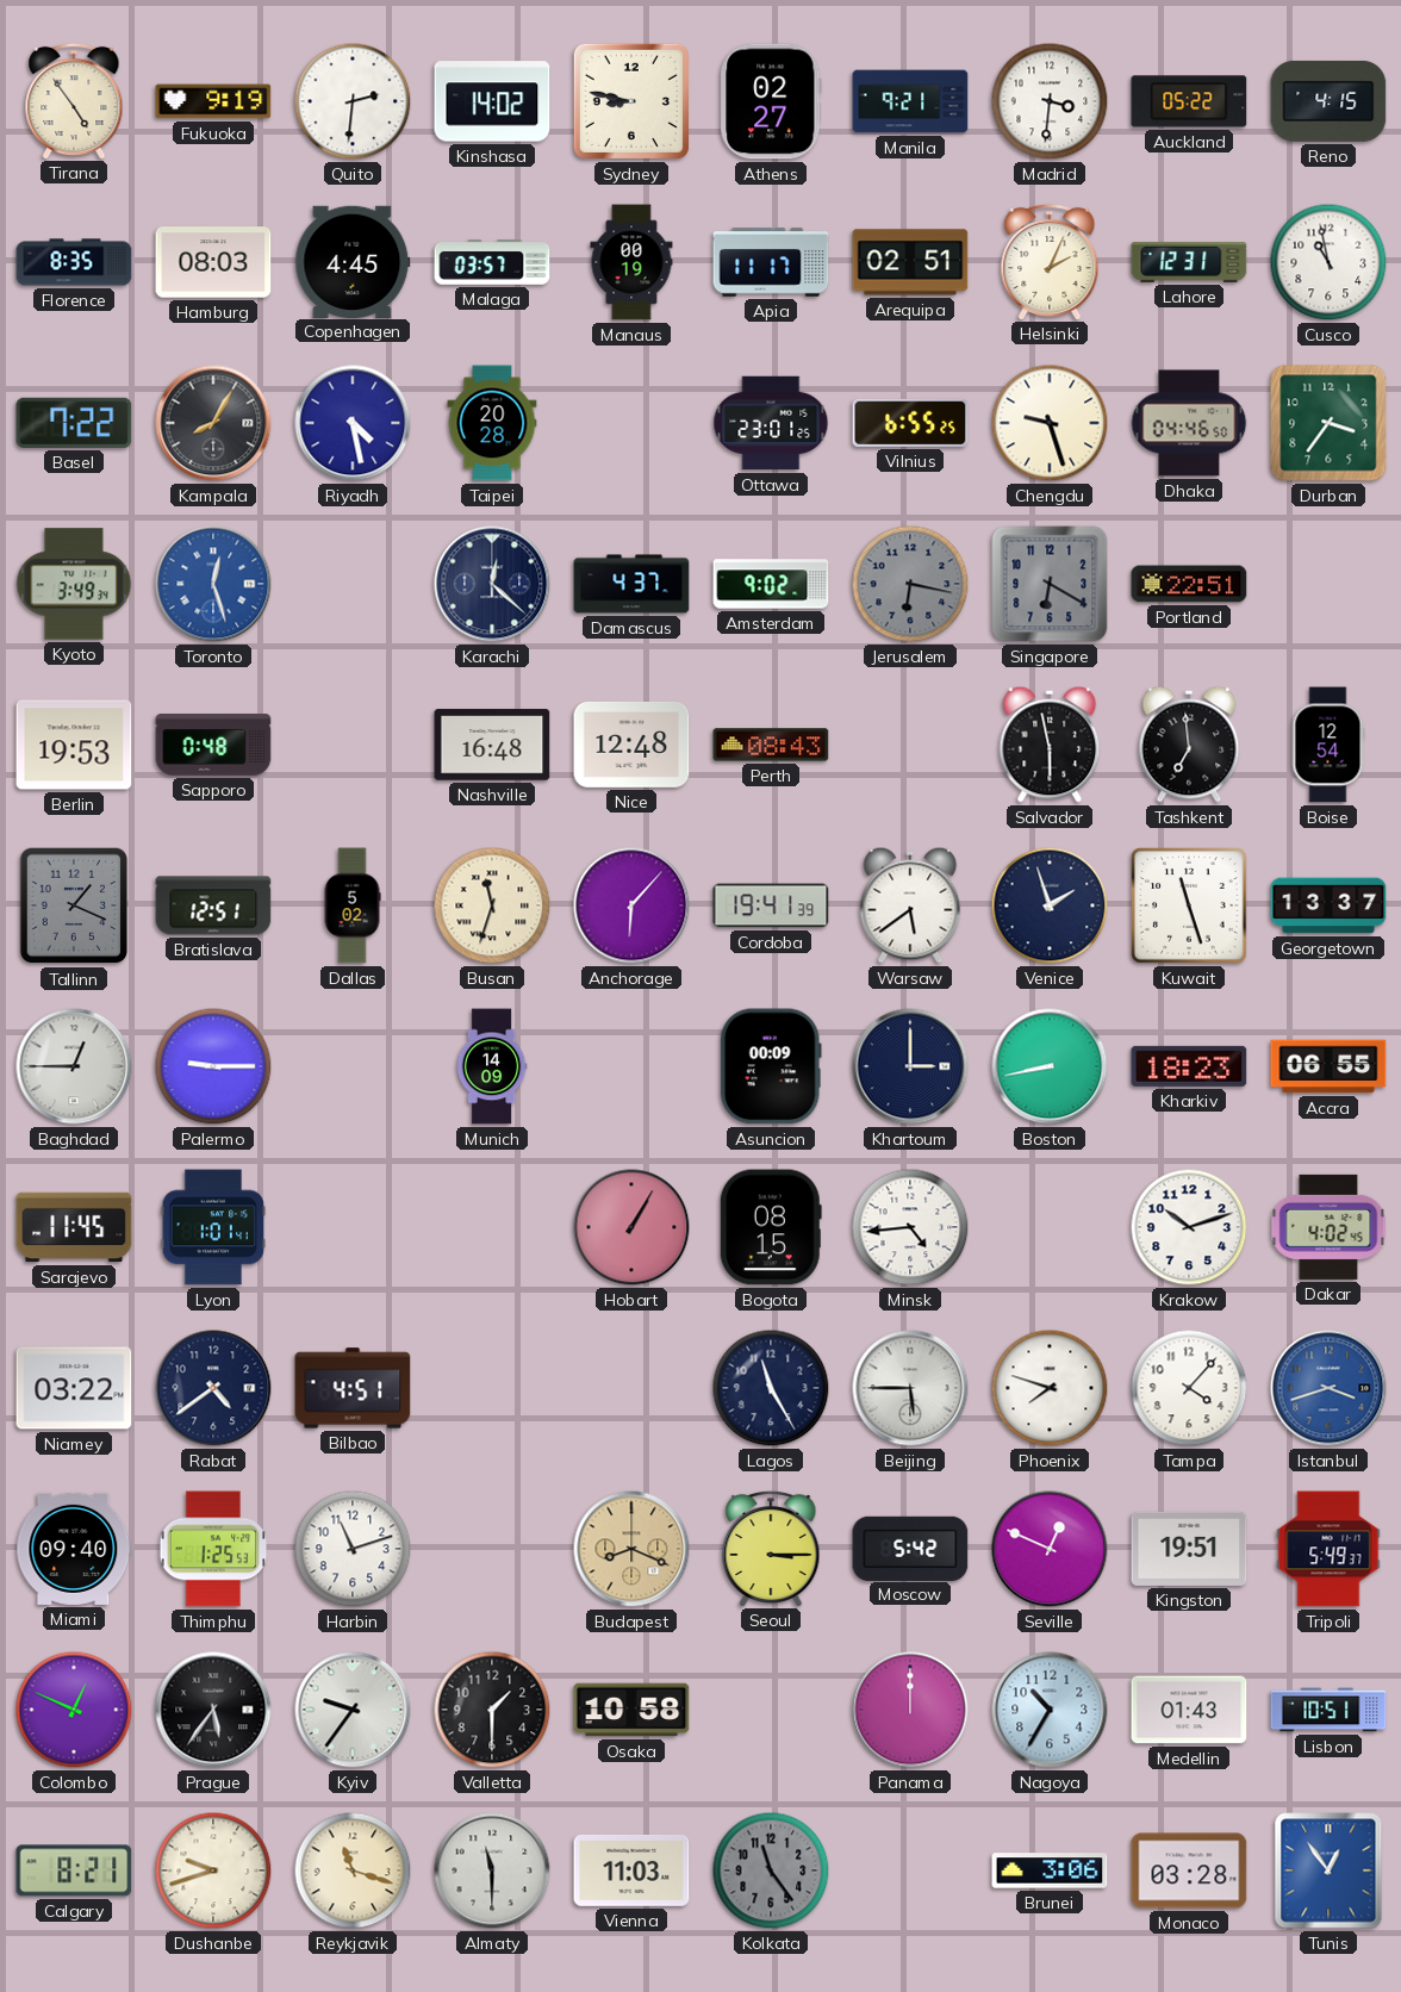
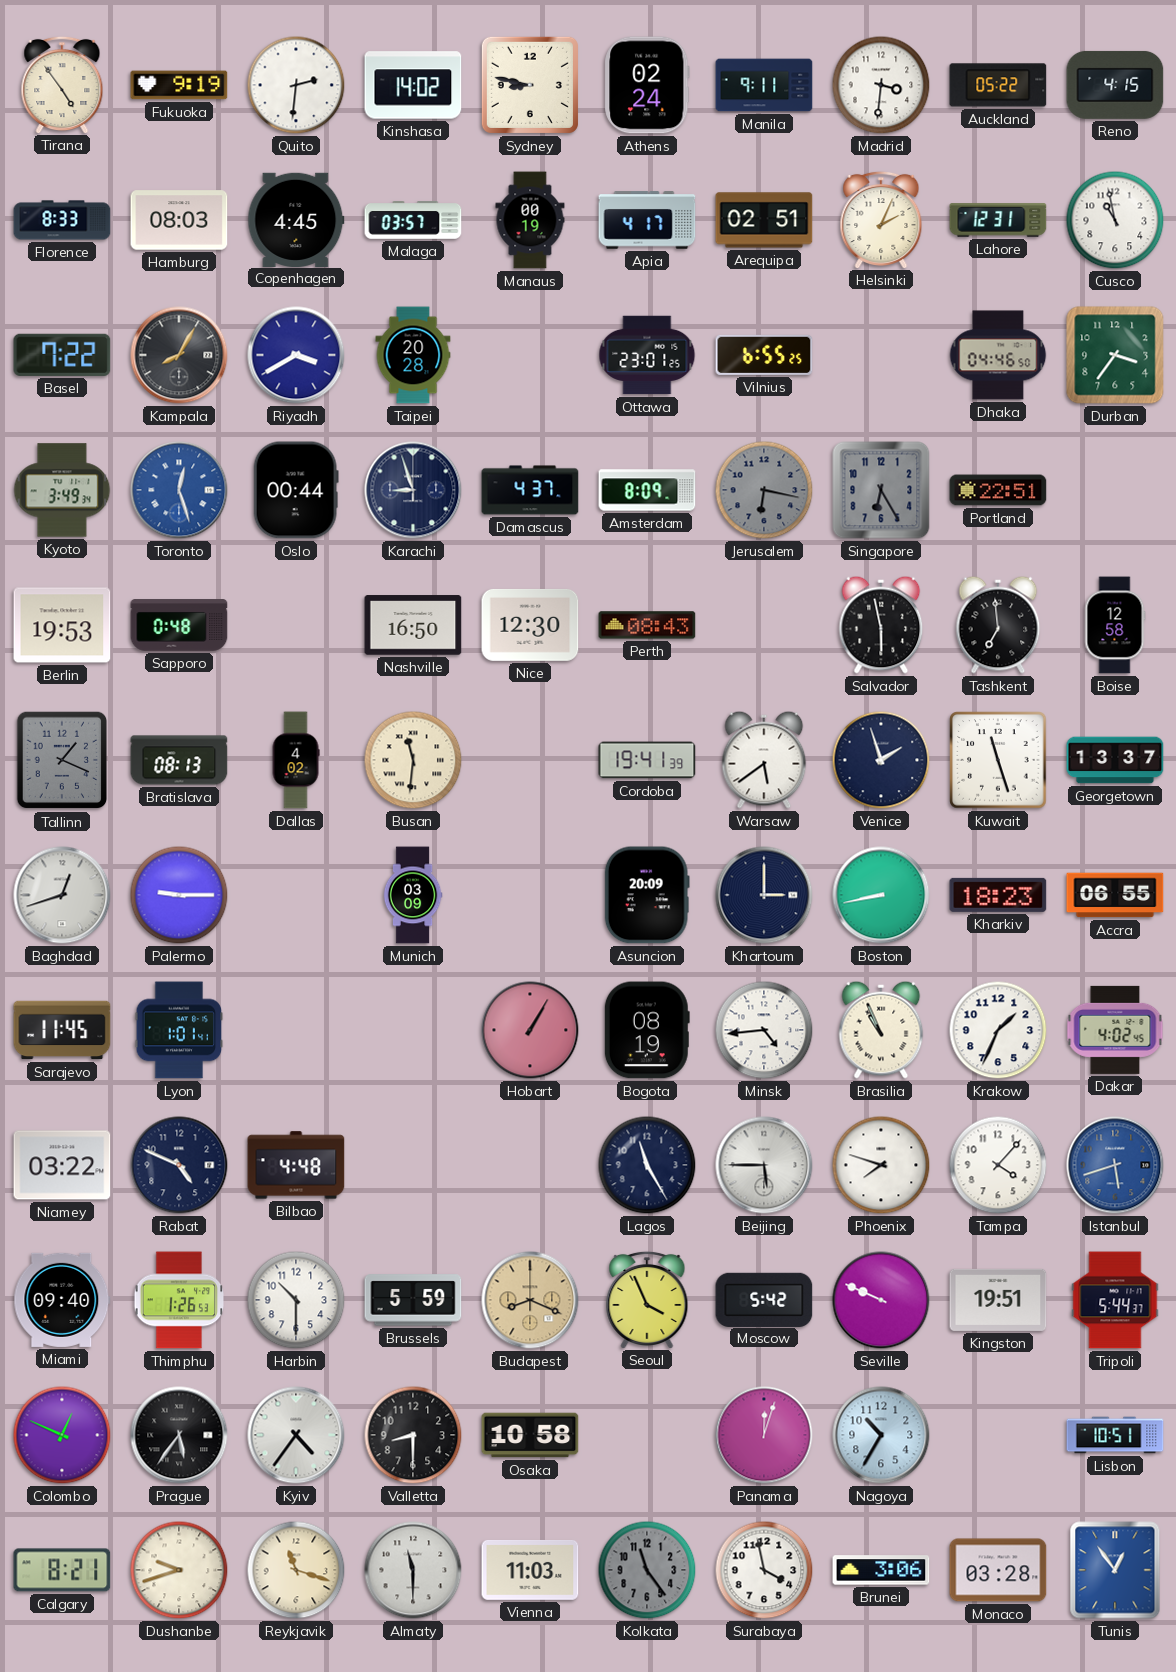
Athens: 02:27 -> 02:24 (647, 85)
Manila: 9:21 -> 9:11 (764, 85)
Florence: 8:35 -> 8:33 (62, 220)
Apia: 11:17 -> 4:17 (647, 220)
Riyadh: 4:28 -> 3:40 (296, 355)
Chengdu: 9:27 -> none (1050, 423)
Oslo: none -> 00:44 (296, 490)
Karachi: 12:22 -> 8:57 (413, 490)
Amsterdam: 9:02 -> 8:09 (647, 490)
Singapore: 6:20 -> 6:25 (881, 490)
Nashville: 16:48 -> 16:50 (413, 625)
Nice: 12:48 -> 12:30 (530, 625)
Boise: 12:54 -> 12:58 (1115, 625)
Bratislava: 12:51 -> 08:13 (179, 760)
Dallas: 5:02 -> 4:02 (296, 760)
Busan: 11:33 -> 11:31 (413, 760)
Anchorage: 6:07 -> none (631, 905)
Baghdad: 12:45 -> 12:42 (62, 895)
Munich: 14:09 -> 03:09 (413, 895)
Asuncion: 00:09 -> 20:09 (647, 895)
Bogota: 08:15 -> 08:19 (647, 1030)
Brasilia: none -> 10:56 (881, 1030)
Krakow: 10:12 -> 1:34 (998, 1030)
Rabat: 4:39 -> 4:49 (179, 1165)
Bilbao: 4:51 -> 4:48 (296, 1165)
Istanbul: 3:42 -> 5:42 (1115, 1165)
Thimphu: 1:25 -> 1:26 (179, 1300)
Harbin: 11:12 -> 10:30 (296, 1300)
Brussels: none -> 5:59 (413, 1300)
Seoul: 3:15 -> 3:56 (647, 1299)
Seville: 12:49 -> 9:49 (881, 1300)
Tripoli: 5:49 -> 5:44 (1115, 1300)
Kyiv: 9:36 -> 4:36 (296, 1435)
Valletta: 1:30 -> 8:30 (413, 1435)
Panama: 12:00 -> 12:03 (764, 1435)
Medellin: 01:43 -> none (1189, 1710)
Surabaya: none -> 3:58 (764, 1570)
